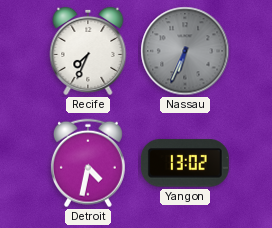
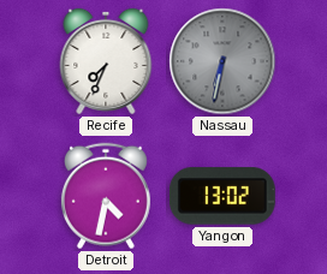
Nassau: 6:34 -> 6:32 (222, 61)
